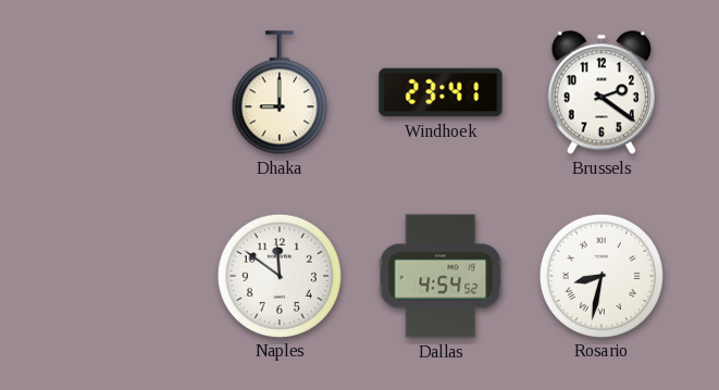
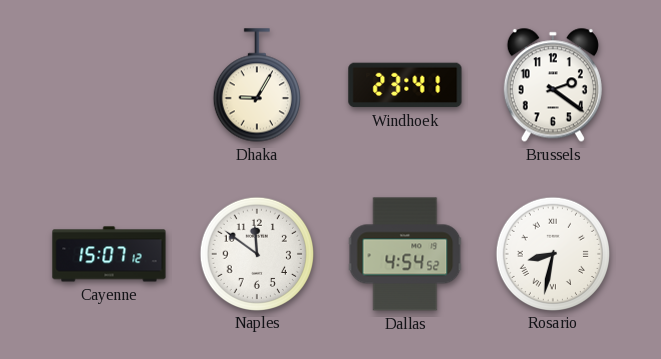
Dhaka: 9:00 -> 9:05 (257, 85)
Cayenne: none -> 15:07 (109, 254)
